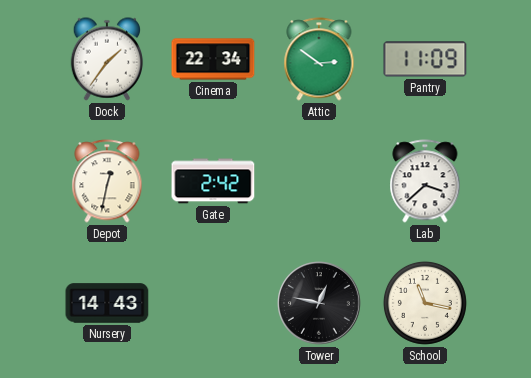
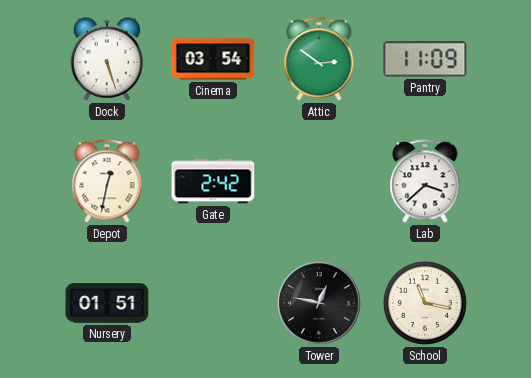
Dock: 1:36 -> 5:27 (107, 59)
Cinema: 22:34 -> 03:54 (213, 59)
Nursery: 14:43 -> 01:51 (107, 303)
